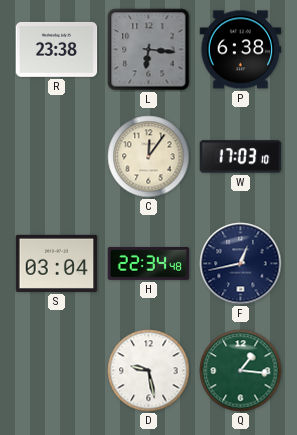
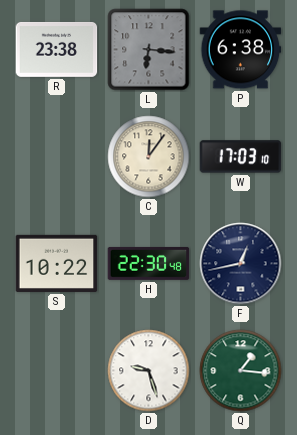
S: 03:04 -> 10:22 (57, 263)
H: 22:34 -> 22:30 (149, 263)
D: 9:28 -> 9:27 (149, 371)
